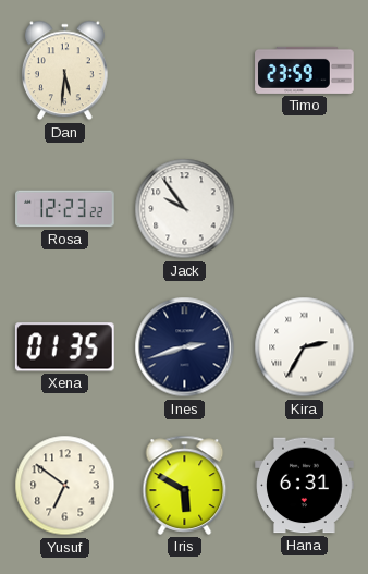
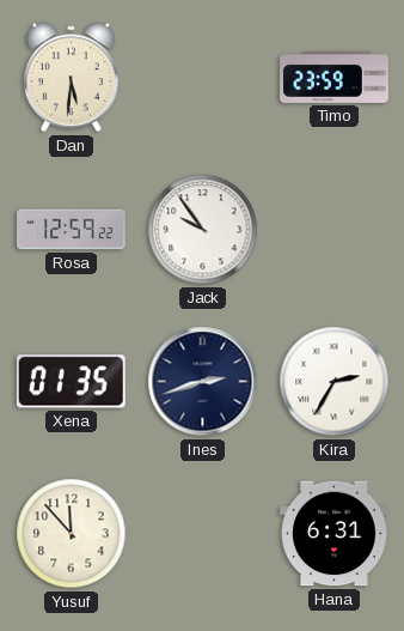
Rosa: 12:23 -> 12:59 (72, 230)
Yusuf: 6:51 -> 11:53 (72, 534)
Iris: 5:50 -> none (185, 485)
